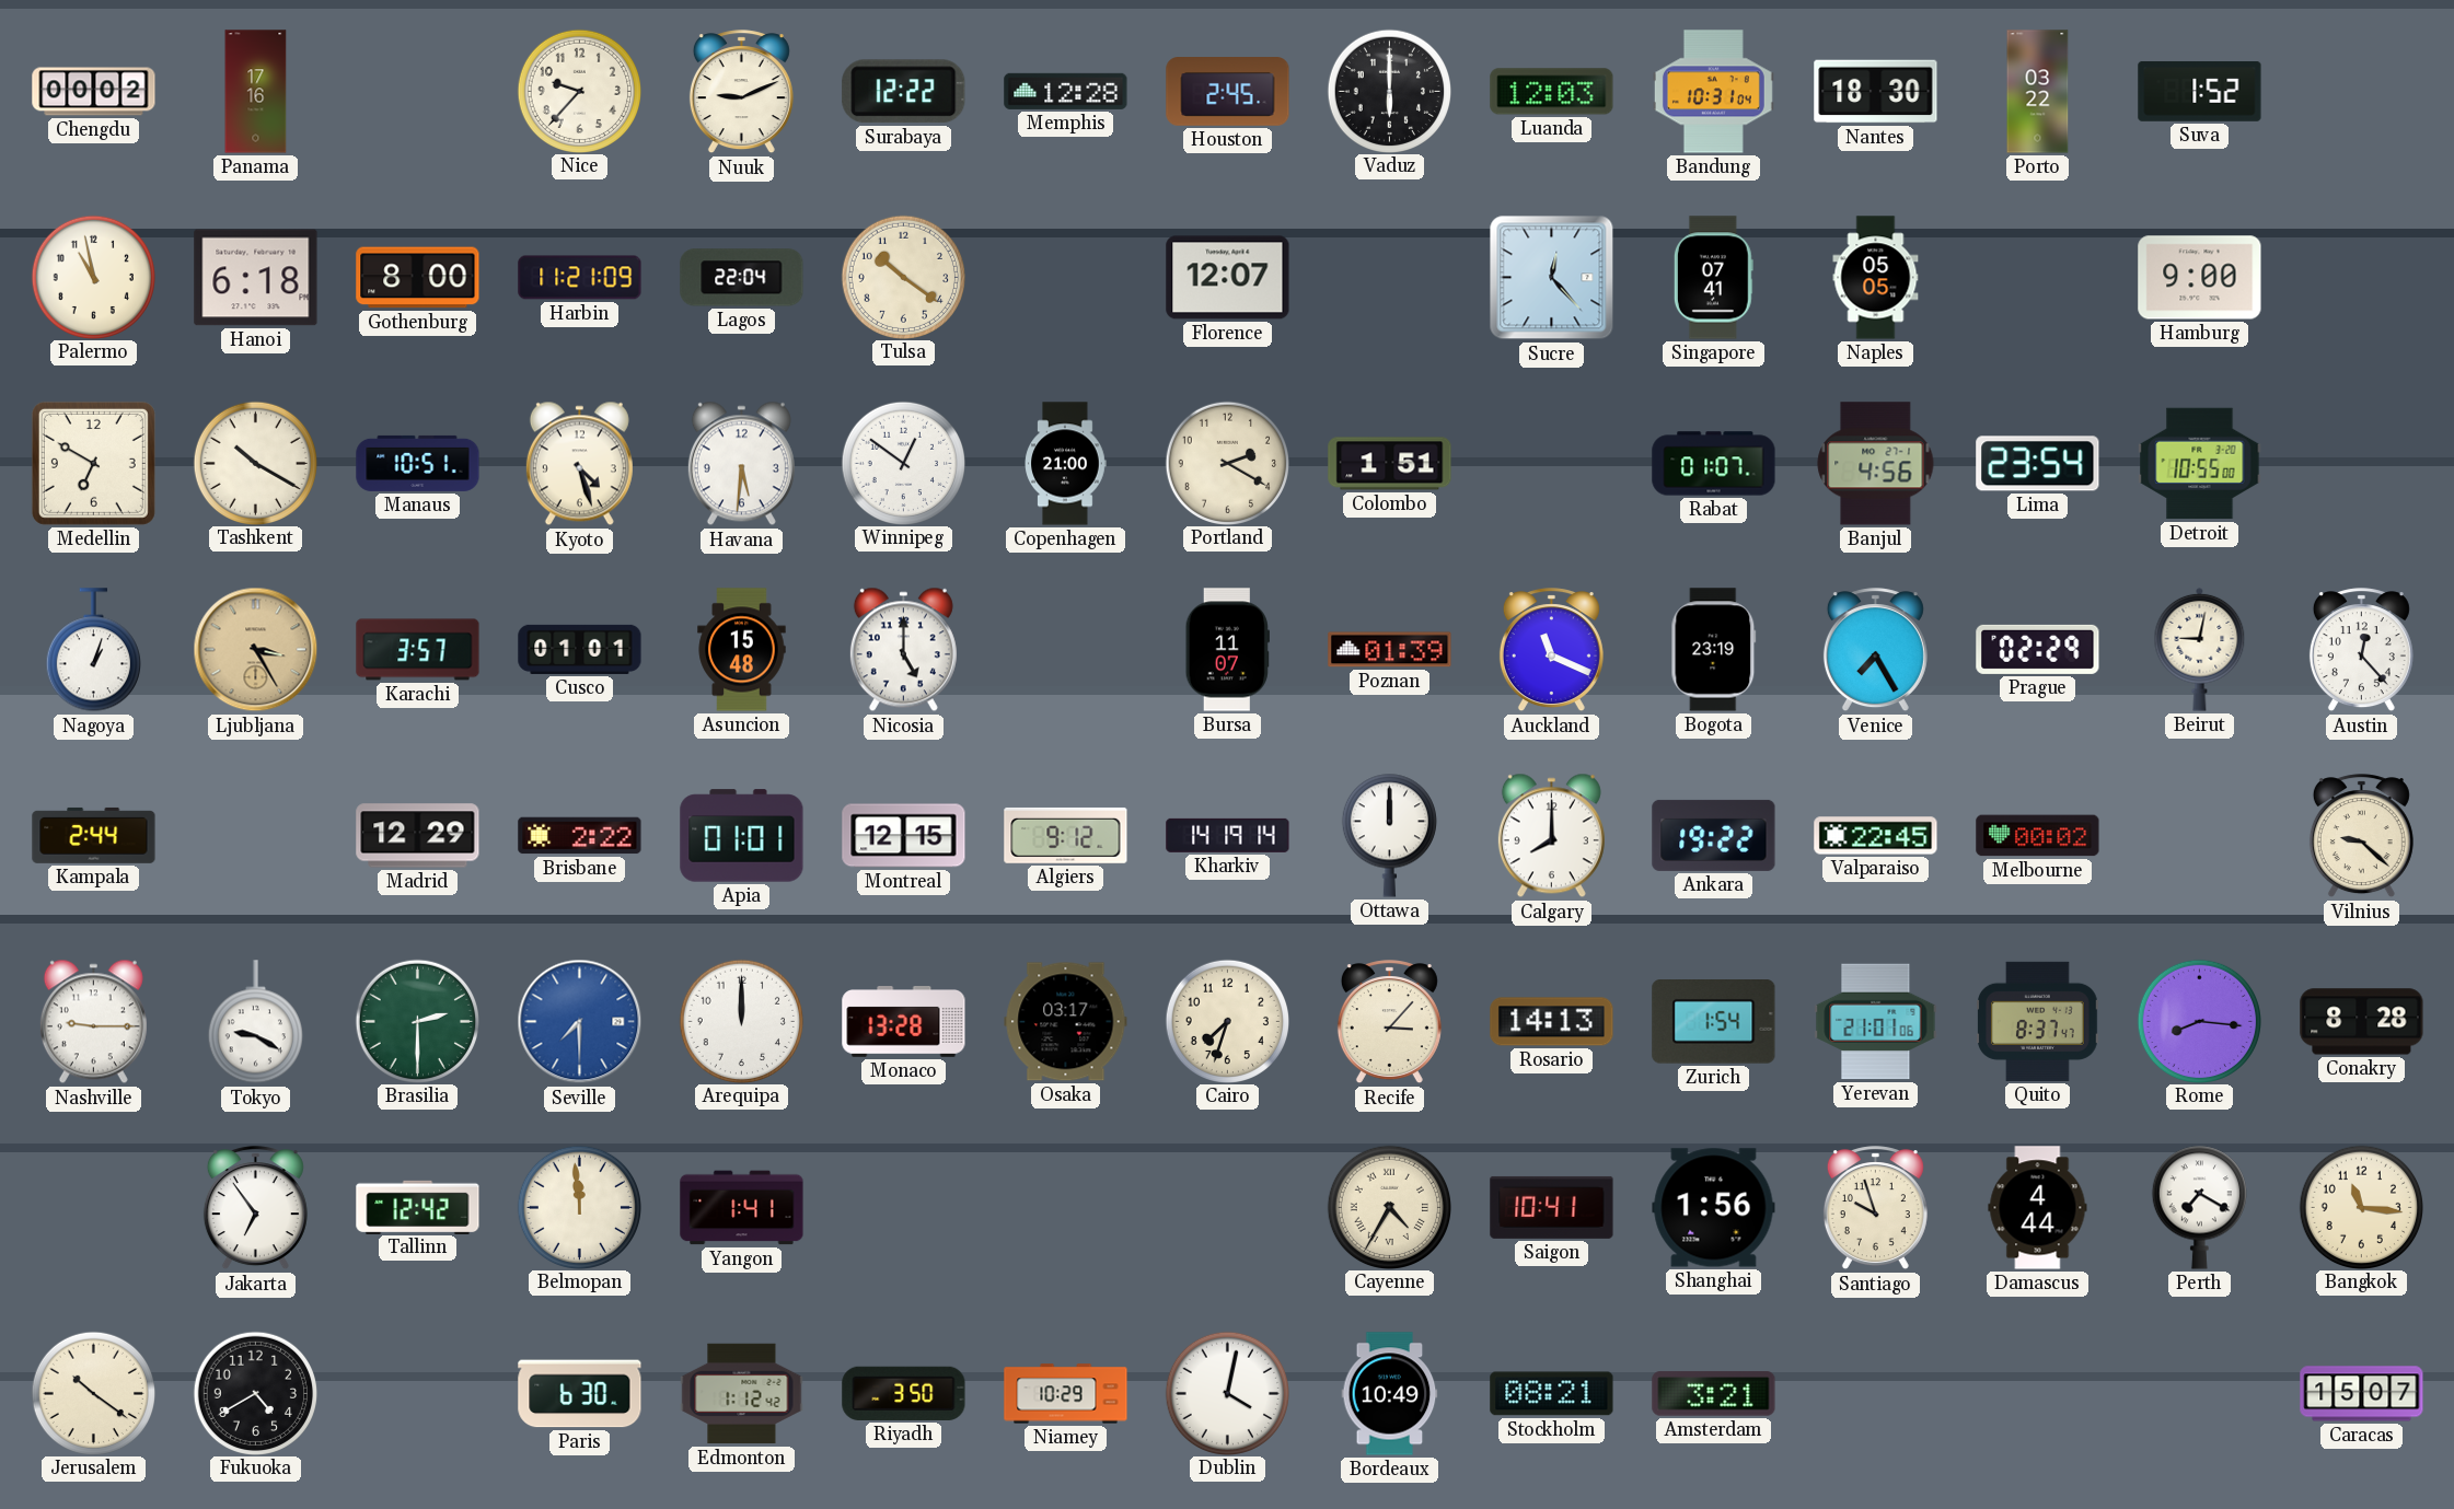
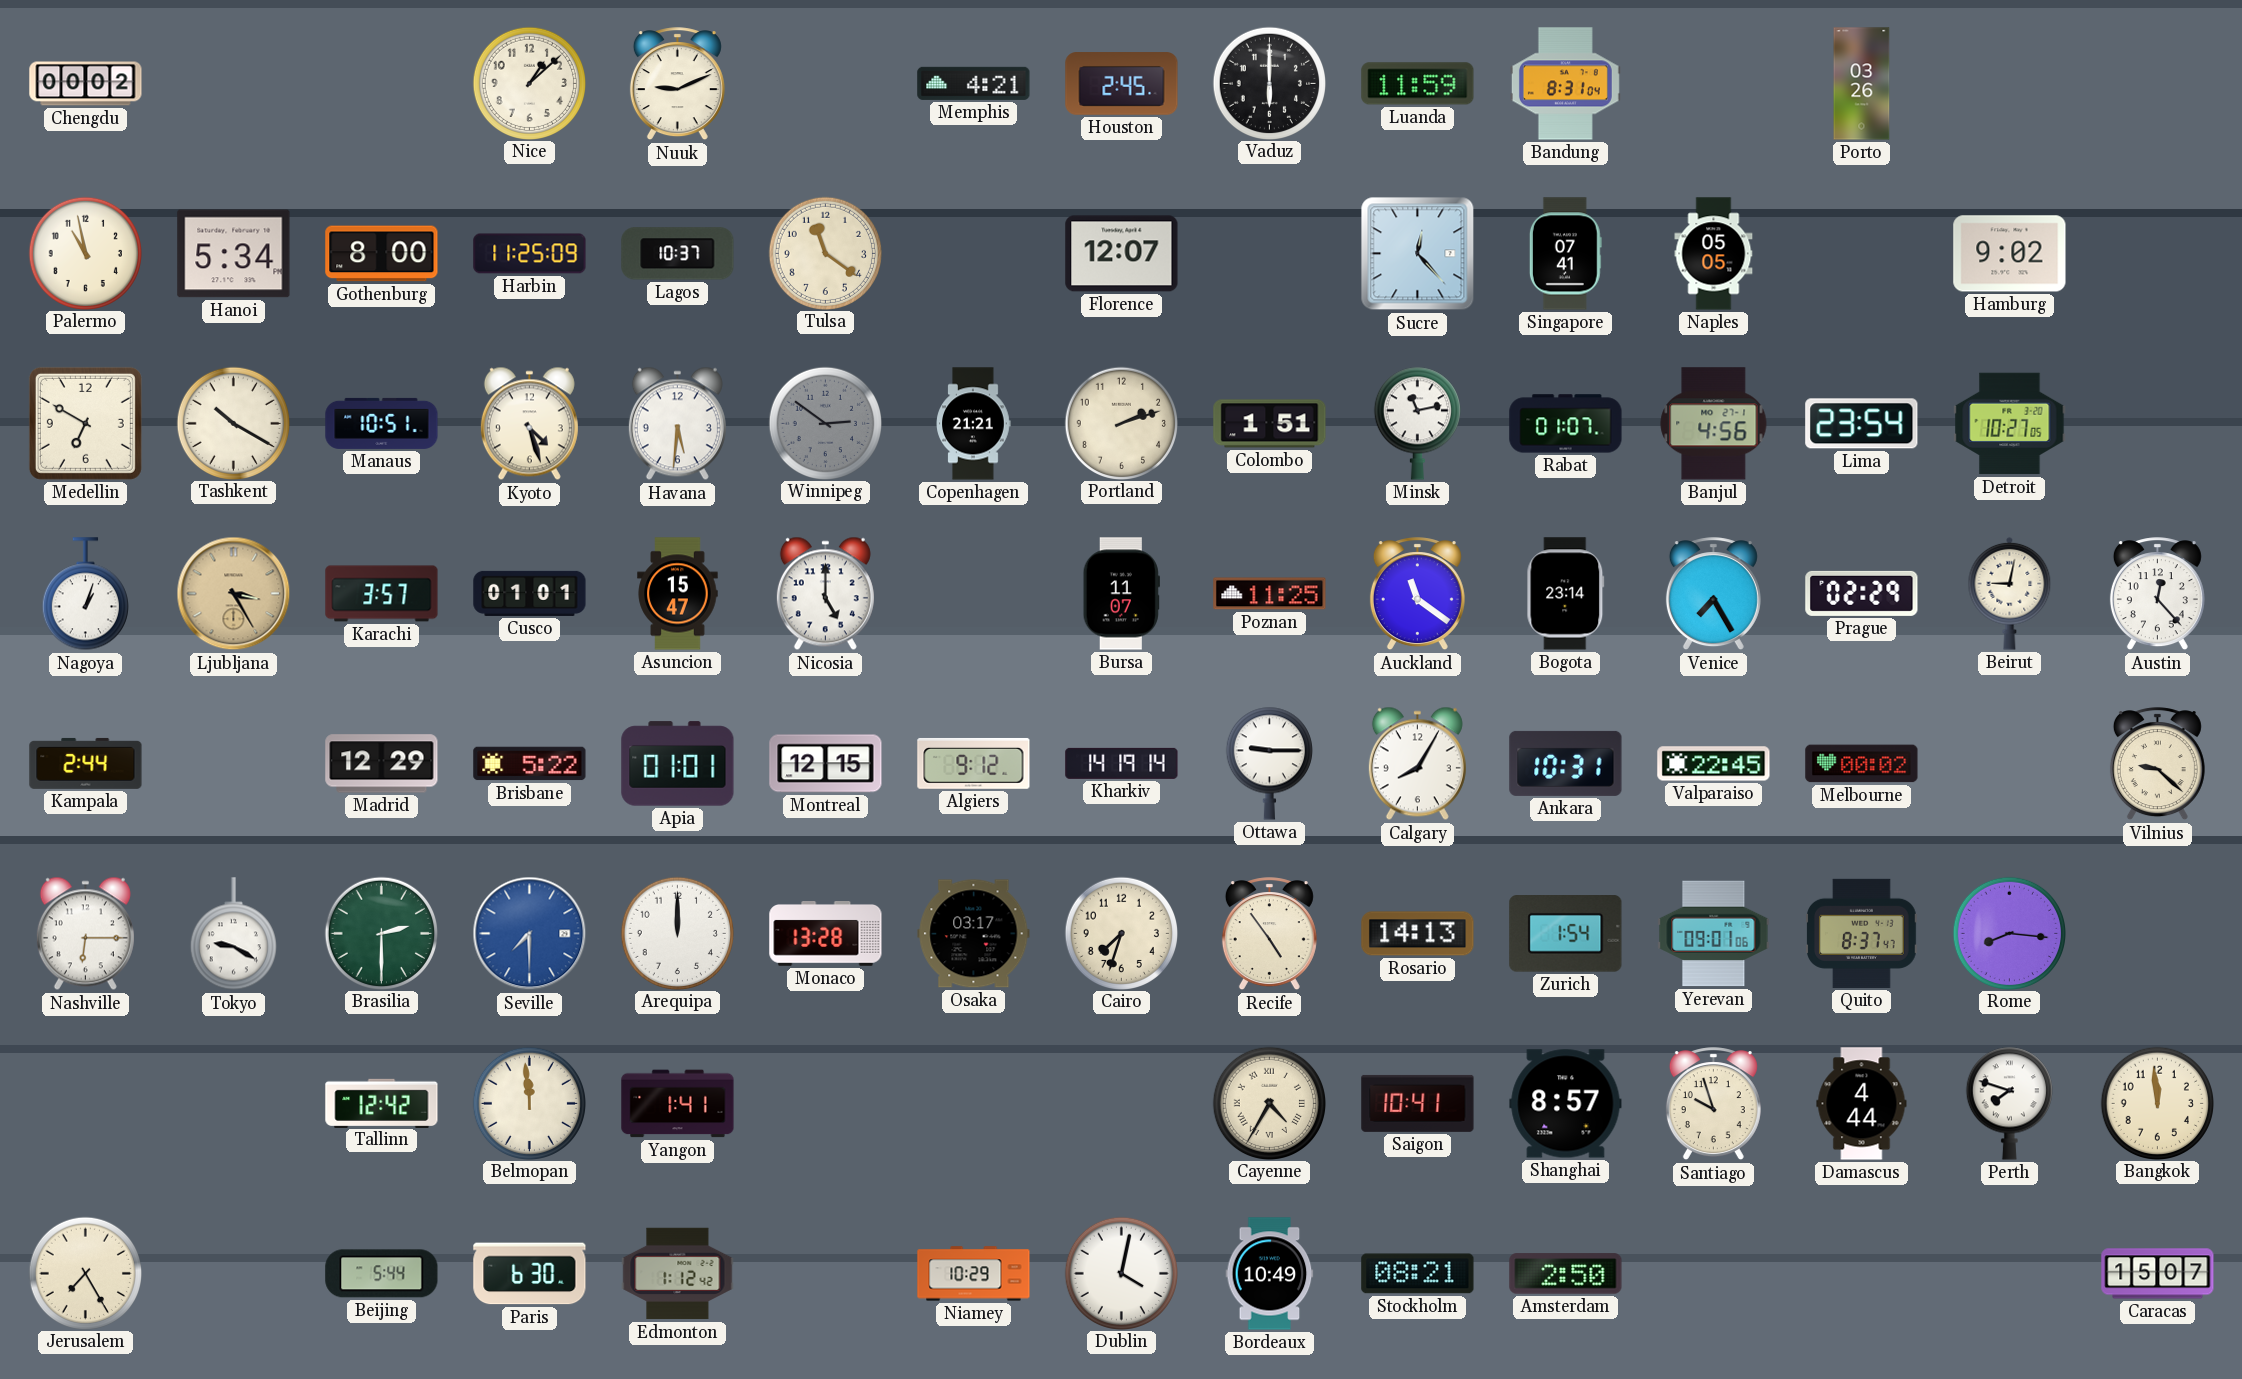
Panama: 17:16 -> none (256, 92)
Nice: 9:37 -> 1:08 (529, 83)
Surabaya: 12:22 -> none (904, 92)
Memphis: 12:28 -> 4:21 (974, 83)
Luanda: 12:03 -> 11:59 (1418, 84)
Bandung: 10:31 -> 8:31 (1565, 84)
Nantes: 18:30 -> none (1876, 92)
Porto: 03:22 -> 03:26 (1862, 84)
Suva: 1:52 -> none (2200, 92)
Hanoi: 6:18 -> 5:34 (234, 254)
Harbin: 11:21 -> 11:25 (530, 254)
Lagos: 22:04 -> 10:37 (678, 254)
Tulsa: 10:21 -> 11:21 (825, 253)
Hamburg: 9:00 -> 9:02 (2010, 254)
Winnipeg: 12:51 -> 2:51 (825, 423)
Winnipeg dial: white -> grey (825, 423)
Copenhagen: 21:00 -> 21:21 (973, 424)
Portland: 2:20 -> 2:12 (1121, 423)
Minsk: none -> 11:13 (1417, 423)
Detroit: 10:55 -> 10:27 (2010, 424)
Asuncion: 15:48 -> 15:47 (678, 594)
Poznan: 01:39 -> 11:25 (1270, 594)
Auckland: 11:19 -> 11:21 (1417, 594)
Bogota: 23:19 -> 23:14 (1566, 594)
Brisbane: 2:22 -> 5:22 (530, 764)
Ottawa: 12:00 -> 9:15 (1269, 763)
Calgary: 8:00 -> 8:05 (1417, 764)
Ankara: 19:22 -> 10:31 (1566, 763)
Nashville: 9:15 -> 6:15 (85, 934)
Recife: 3:07 -> 4:54 (1269, 934)
Yerevan: 21:01 -> 09:01 (1714, 934)
Conakry: 8:28 -> none (2362, 1022)
Jakarta: 6:54 -> none (255, 1208)
Shanghai: 1:56 -> 8:57 (1566, 1104)
Perth: 7:20 -> 7:48 (2009, 1103)
Bangkok: 11:16 -> 11:59 (2157, 1103)
Jerusalem: 10:21 -> 7:25 (85, 1273)
Fukuoka: 4:40 -> none (255, 1393)
Beijing: none -> 5:44 (382, 1274)
Riyadh: 3:50 -> none (904, 1393)
Amsterdam: 3:21 -> 2:50 (1566, 1274)
